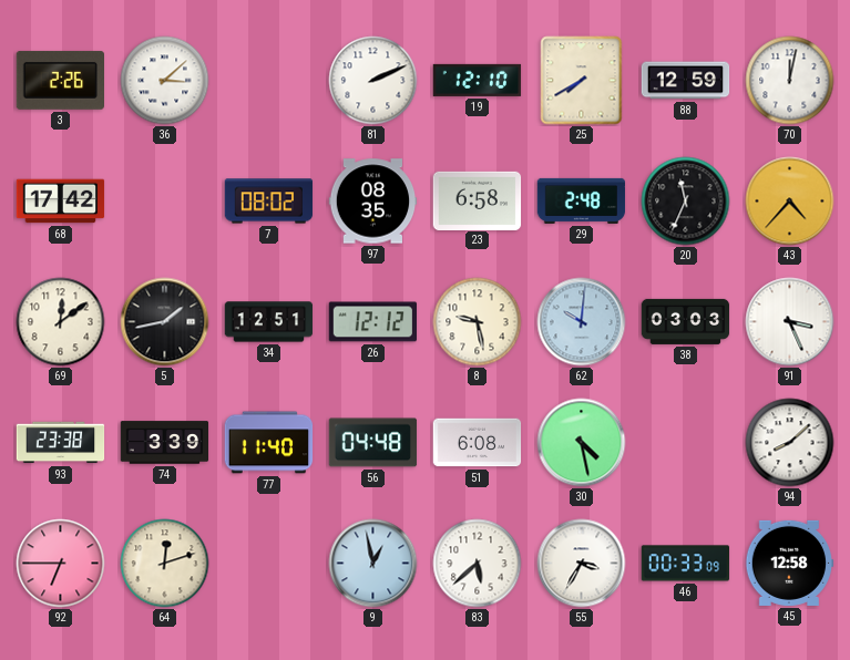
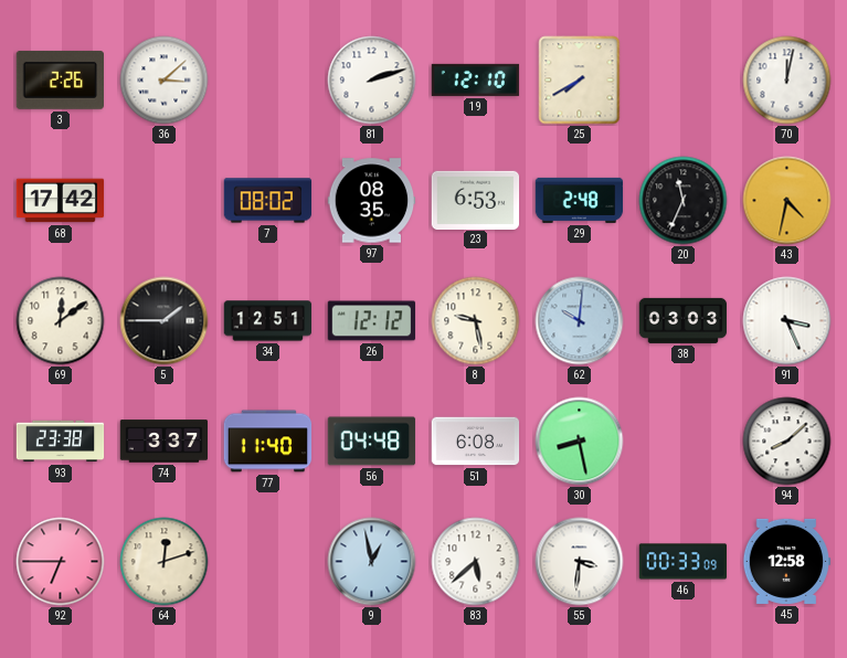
81: 2:11 -> 2:12 (372, 81)
88: 12:59 -> none (686, 81)
23: 6:58 -> 6:53 (476, 200)
43: 4:37 -> 4:32 (787, 201)
5: 1:43 -> 1:45 (165, 321)
74: 3:39 -> 3:37 (165, 442)
30: 4:28 -> 8:28 (580, 442)
55: 3:35 -> 3:31 (580, 562)
